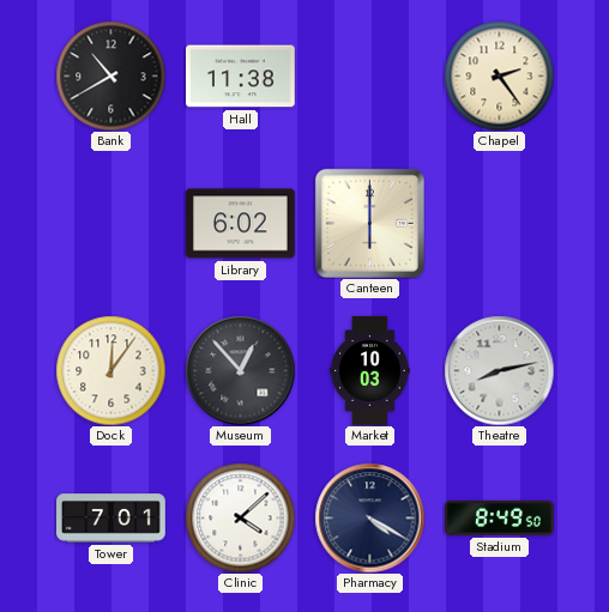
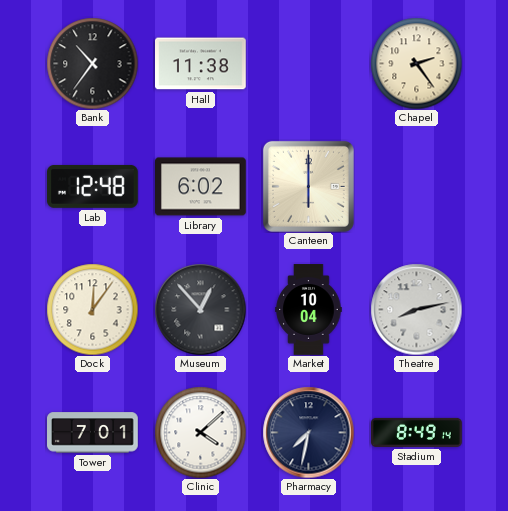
Bank: 10:40 -> 10:36 (92, 63)
Lab: none -> 12:48 (93, 186)
Market: 10:03 -> 10:04 (309, 310)
Pharmacy: 4:20 -> 7:32 (308, 432)
Stadium: 8:49:50 -> 8:49:14 (417, 432)
